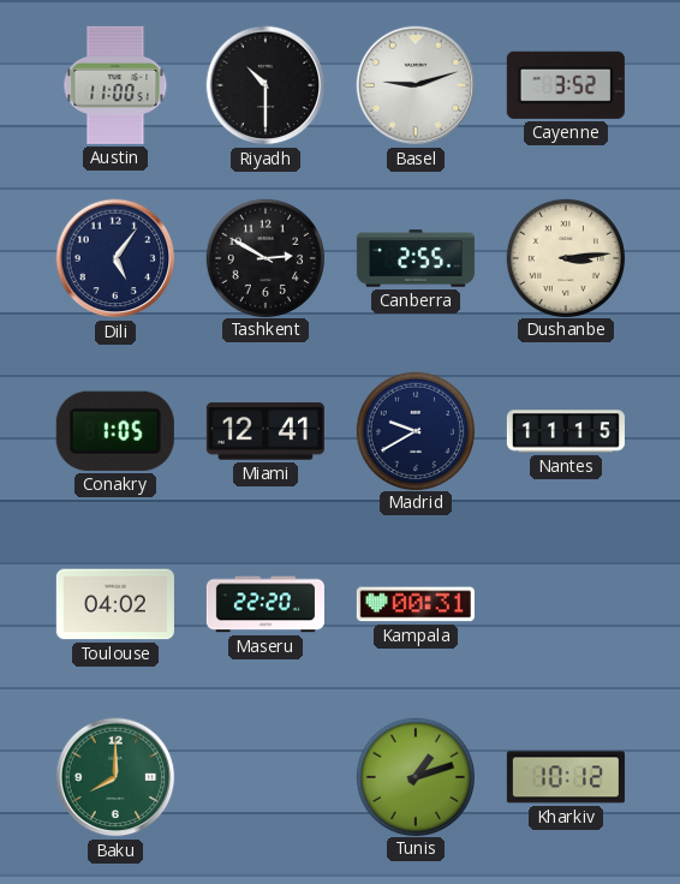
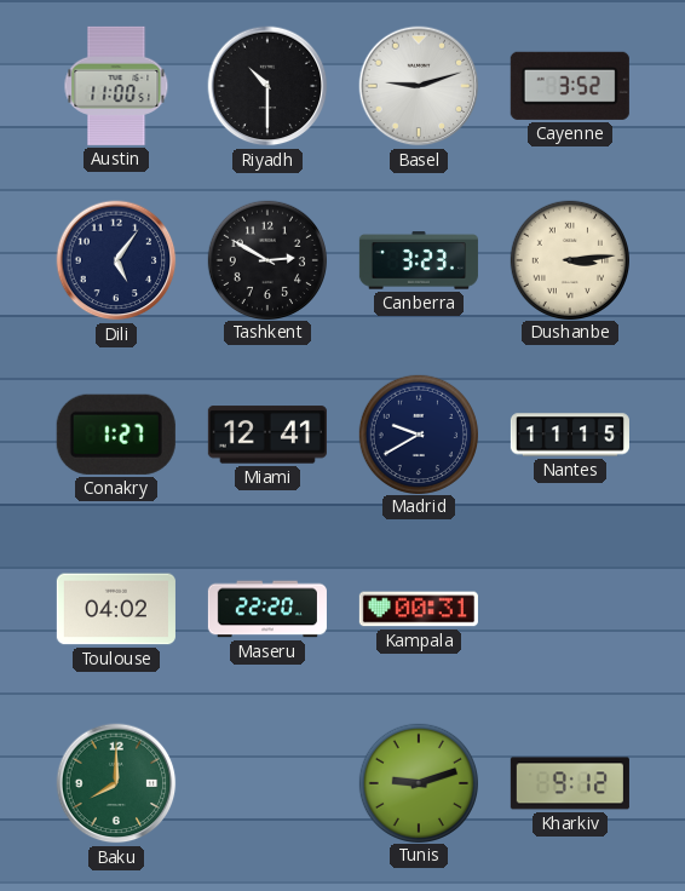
Canberra: 2:55 -> 3:23 (419, 260)
Conakry: 1:05 -> 1:27 (116, 435)
Tunis: 1:12 -> 9:12 (418, 782)
Kharkiv: 10:12 -> 9:12 (570, 783)
